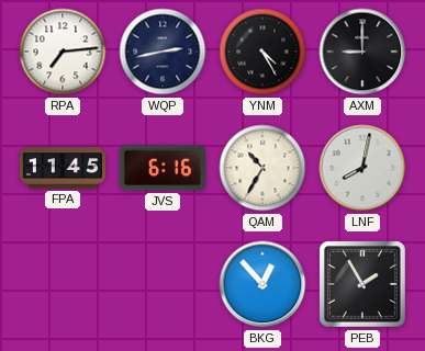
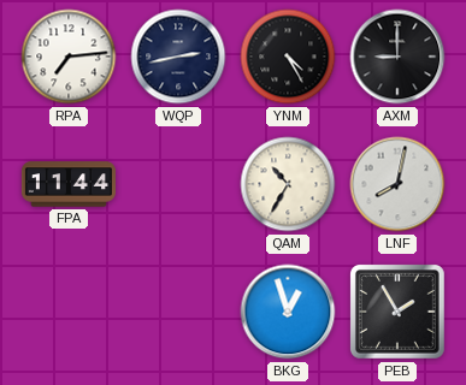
FPA: 11:45 -> 11:44 (69, 184)
JVS: 6:16 -> none (163, 168)
BKG: 12:53 -> 12:57 (288, 312)
